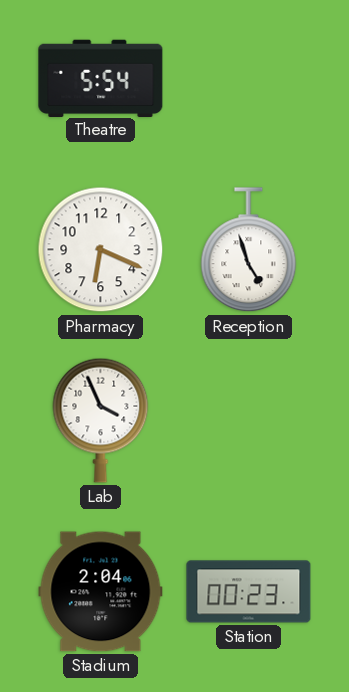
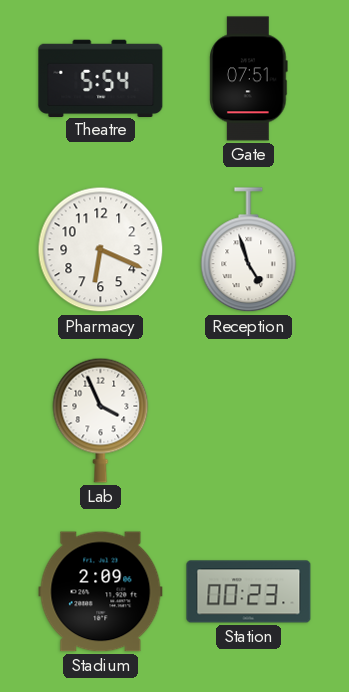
Gate: none -> 07:51 (249, 79)
Stadium: 2:04 -> 2:09 (101, 592)
